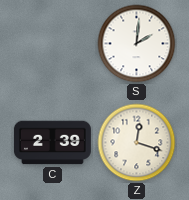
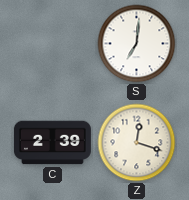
S: 2:01 -> 7:01 (137, 44)
